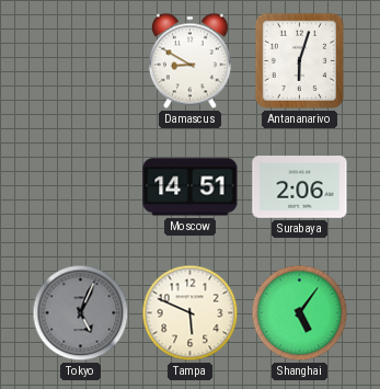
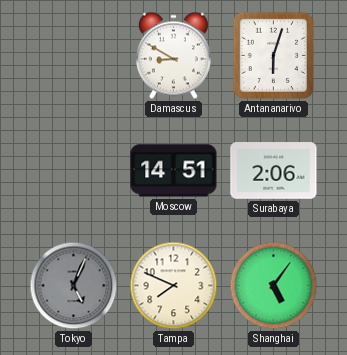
Tampa: 5:49 -> 7:49 (174, 286)
